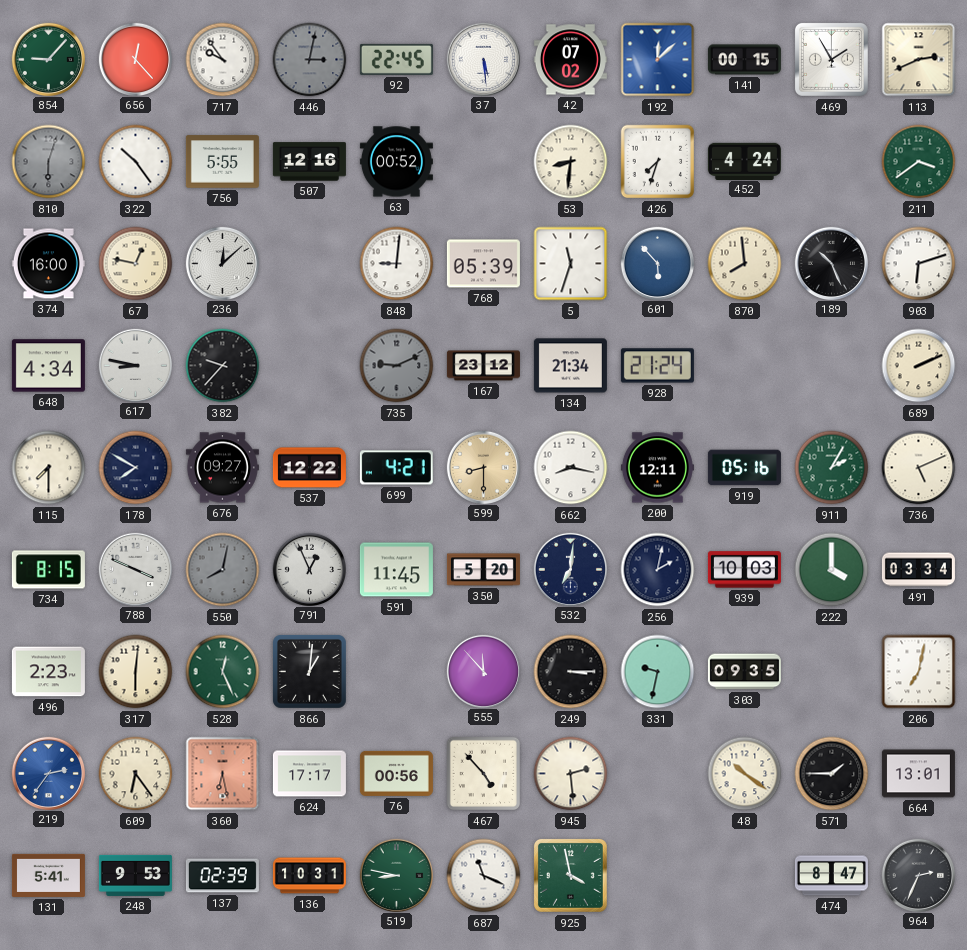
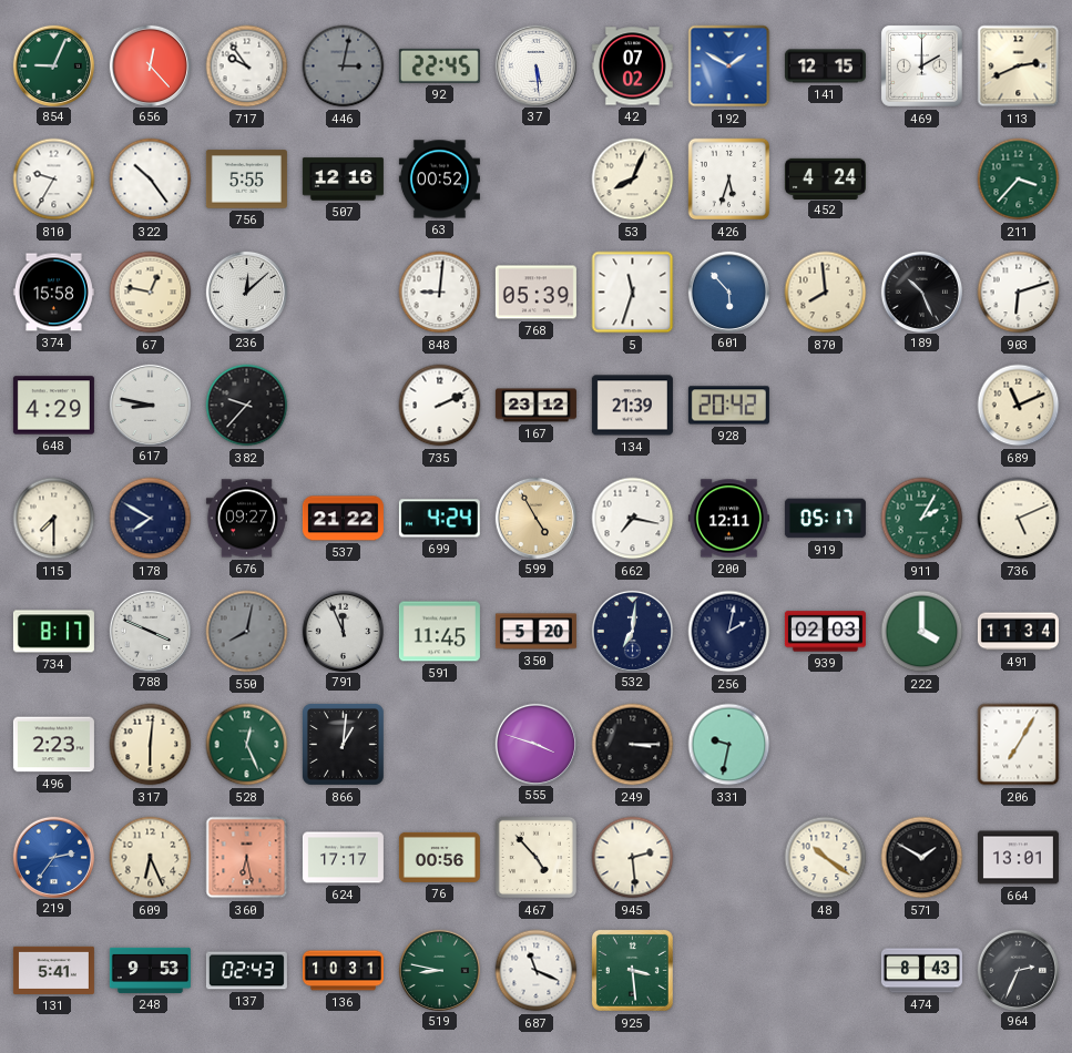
854: 9:07 -> 9:04 (53, 65)
192: 12:08 -> 1:50 (729, 67)
141: 00:15 -> 12:15 (825, 67)
469: 1:55 -> 2:00 (921, 65)
810: 6:03 -> 9:35 (54, 180)
810 dial: grey -> white (54, 180)
53: 8:31 -> 8:04 (633, 180)
426: 7:33 -> 5:33 (729, 180)
211: 3:39 -> 3:37 (1019, 180)
374: 16:00 -> 15:58 (53, 293)
648: 4:34 -> 4:29 (53, 406)
735: 9:11 -> 2:11 (440, 406)
735 dial: grey -> white (440, 406)
134: 21:34 -> 21:39 (632, 406)
928: 21:24 -> 20:42 (728, 406)
689: 2:11 -> 11:11 (1019, 406)
537: 12:22 -> 21:22 (343, 519)
699: 4:21 -> 4:24 (439, 519)
599: 8:30 -> 4:55 (535, 518)
662: 8:17 -> 7:17 (633, 519)
919: 05:16 -> 05:17 (825, 519)
734: 8:15 -> 8:17 (53, 632)
791: 12:56 -> 11:56 (343, 631)
939: 10:03 -> 02:03 (825, 632)
491: 03:34 -> 11:34 (1018, 632)
555: 11:53 -> 3:48 (535, 744)
303: 09:35 -> none (744, 672)
206: 7:02 -> 7:05 (1019, 745)
609: 6:24 -> 6:26 (151, 858)
571: 1:45 -> 1:50 (922, 858)
137: 02:39 -> 02:43 (246, 971)
925: 3:58 -> 3:29 (632, 970)
474: 8:47 -> 8:43 (921, 971)
